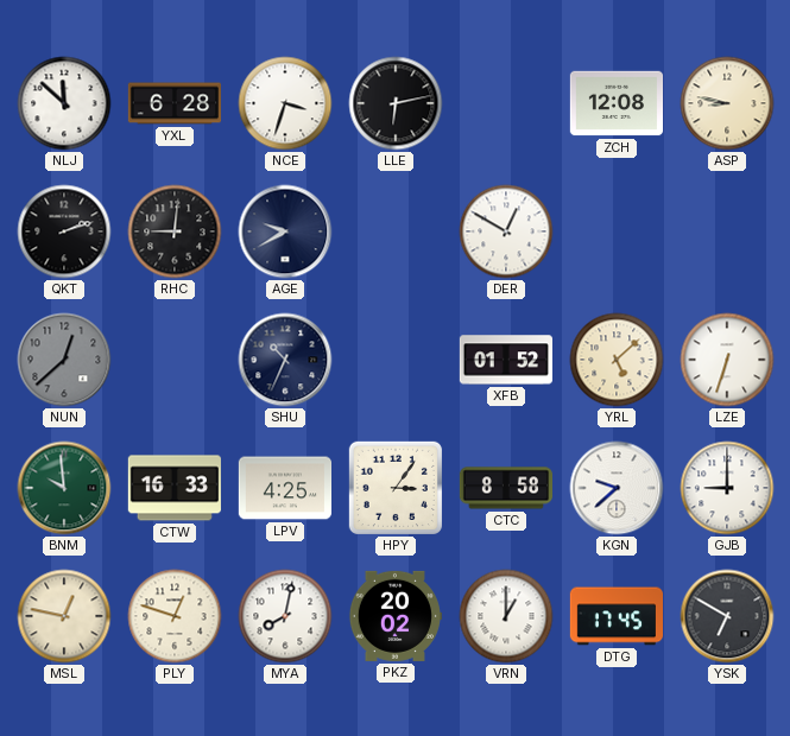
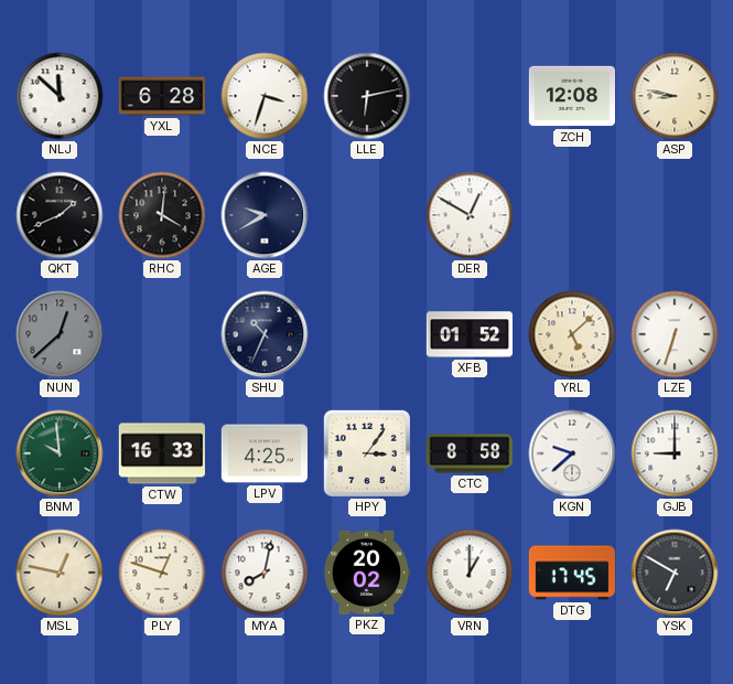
QKT: 2:12 -> 1:41 (60, 215)
RHC: 9:01 -> 4:01 (162, 215)
